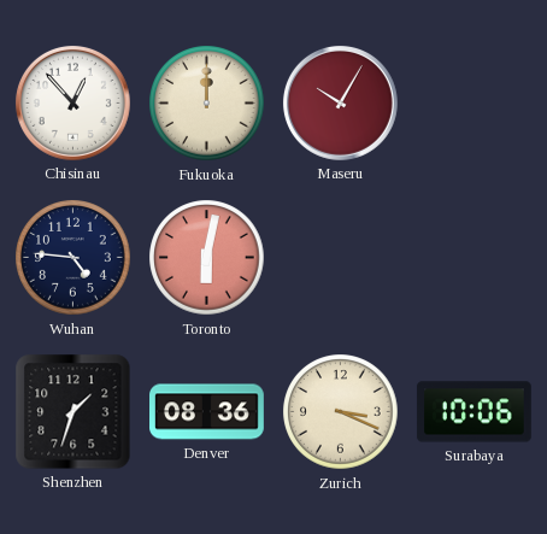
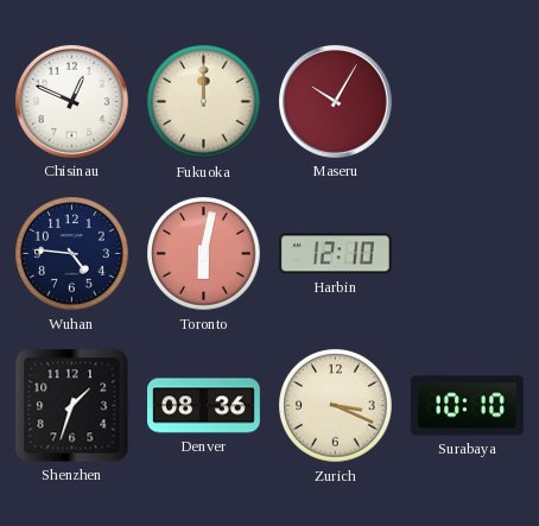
Chisinau: 12:53 -> 12:49 (71, 101)
Harbin: none -> 12:10 (335, 254)
Surabaya: 10:06 -> 10:10 (467, 406)
